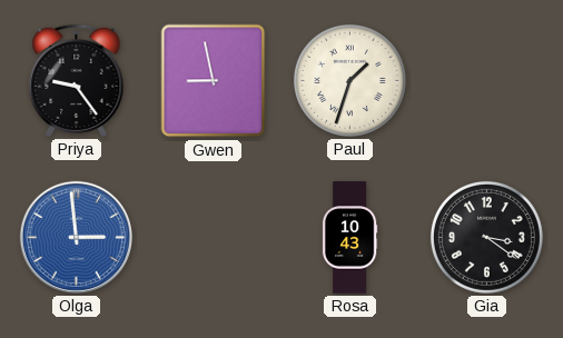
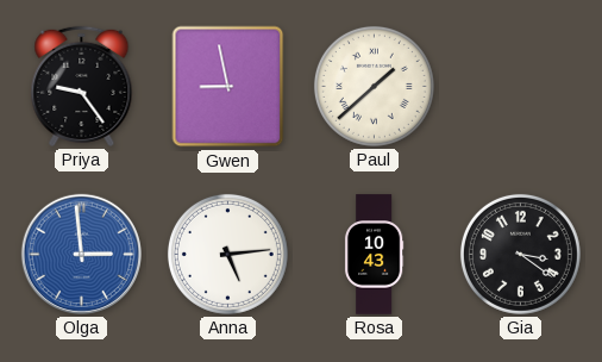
Paul: 1:33 -> 1:38 (374, 86)
Anna: none -> 5:14 (227, 254)
